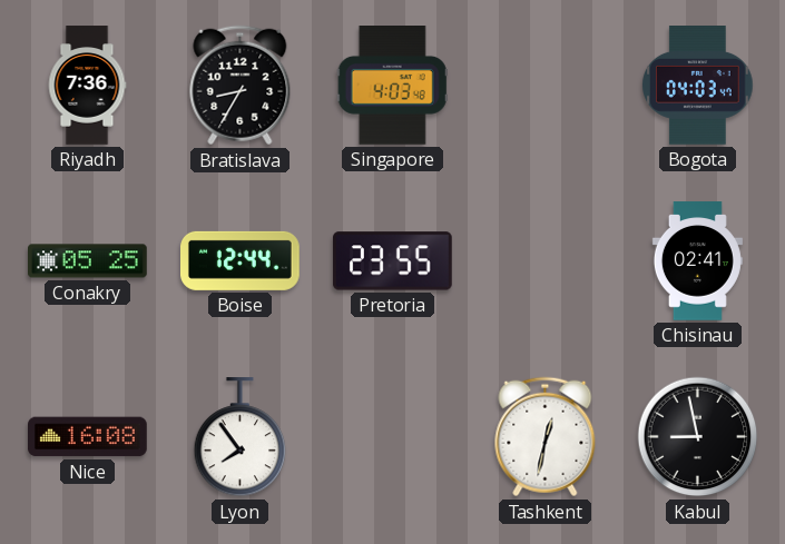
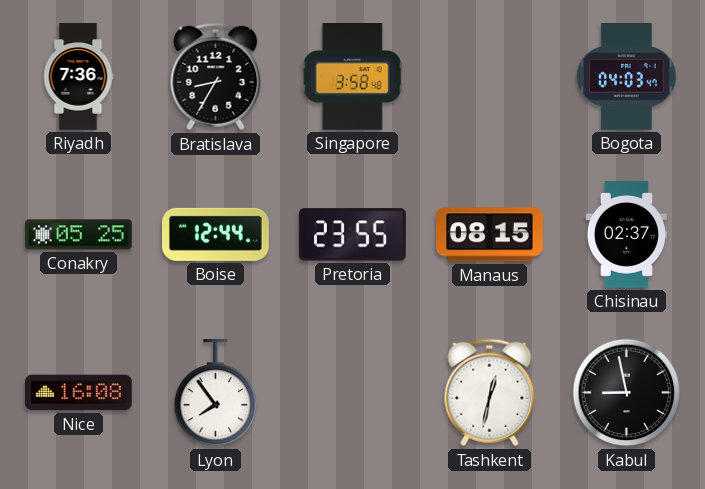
Singapore: 4:03 -> 3:58 (352, 77)
Manaus: none -> 08:15 (490, 235)
Chisinau: 02:41 -> 02:37 (626, 235)
